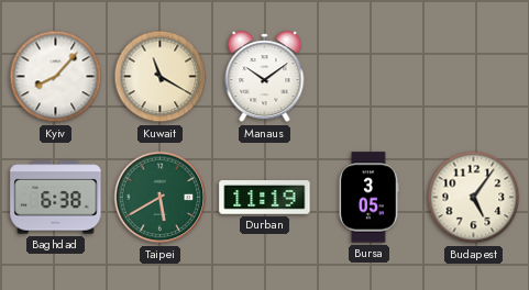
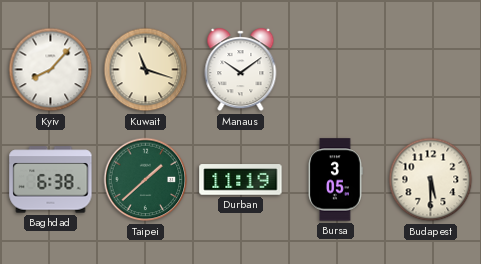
Kuwait: 11:20 -> 11:18 (146, 70)
Taipei: 5:40 -> 1:38 (146, 180)
Budapest: 5:06 -> 5:30 (431, 180)
